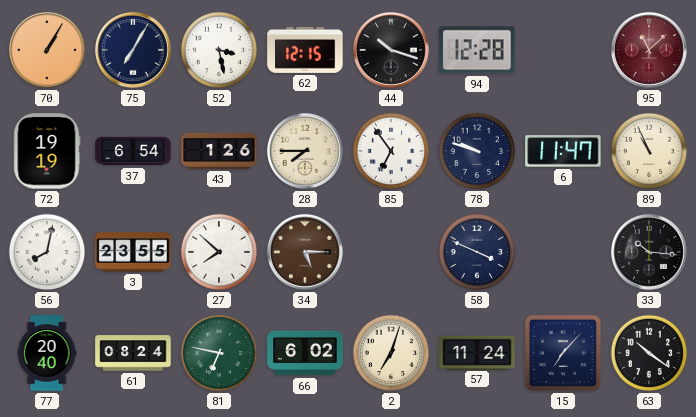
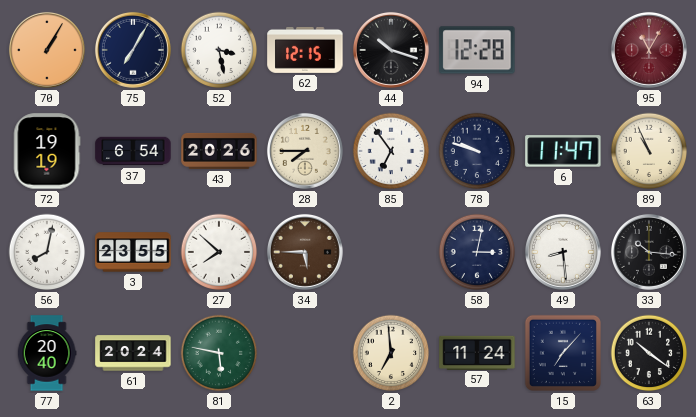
95: 11:08 -> 11:05 (649, 50)
43: 1:26 -> 20:26 (219, 151)
34: 5:15 -> 5:45 (305, 252)
58: 3:49 -> 3:02 (477, 252)
49: none -> 8:29 (563, 252)
61: 08:24 -> 20:24 (133, 353)
81: 6:47 -> 5:47 (219, 353)
66: 6:02 -> none (305, 353)
2: 7:03 -> 6:59 (391, 353)
